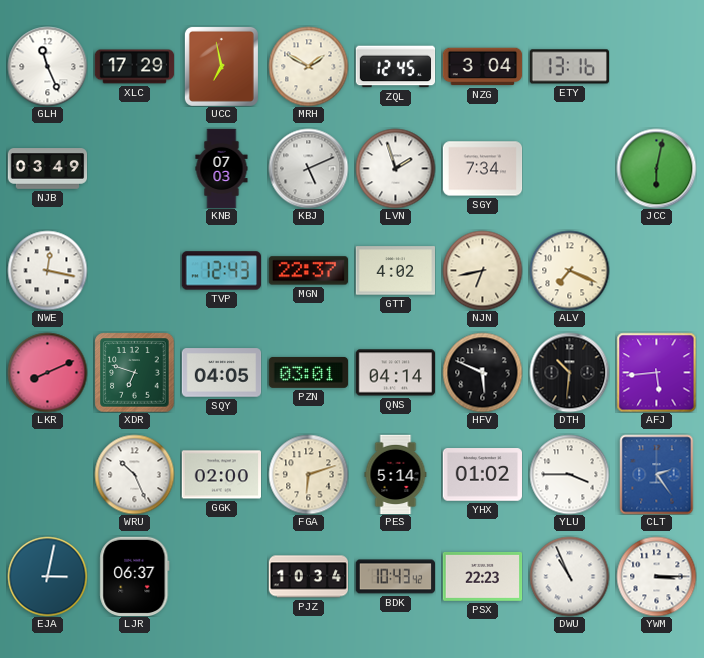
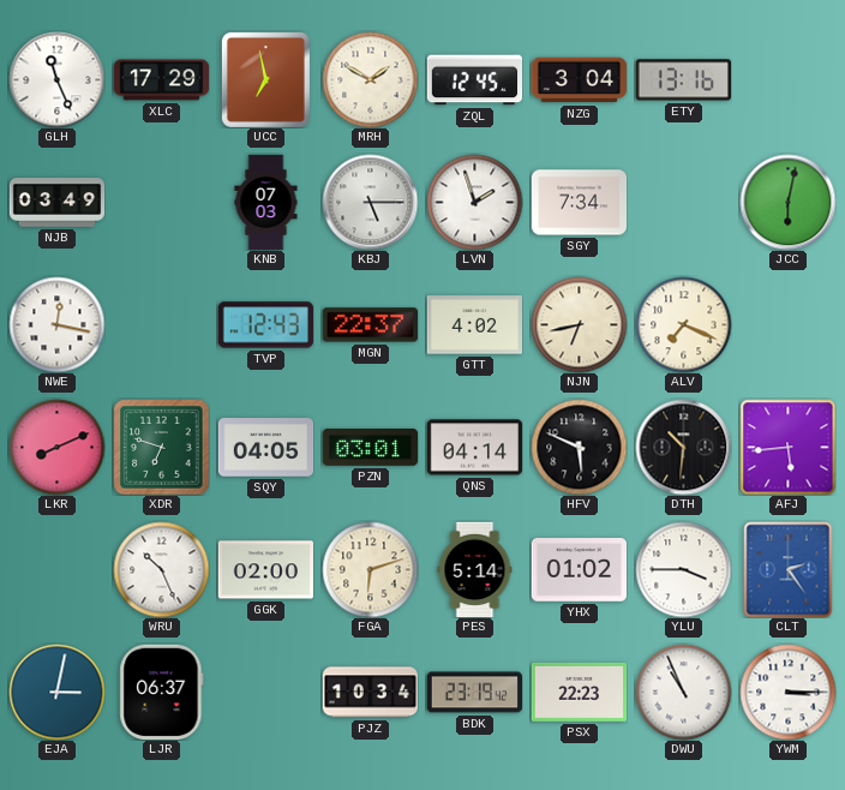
KBJ: 5:11 -> 5:15 (370, 202)
BDK: 10:43 -> 23:19 (474, 693)
